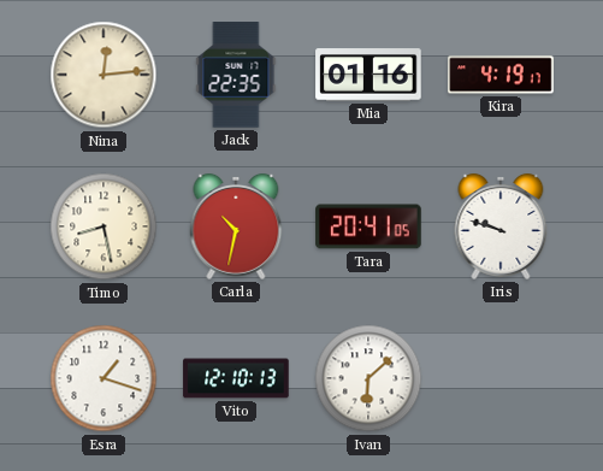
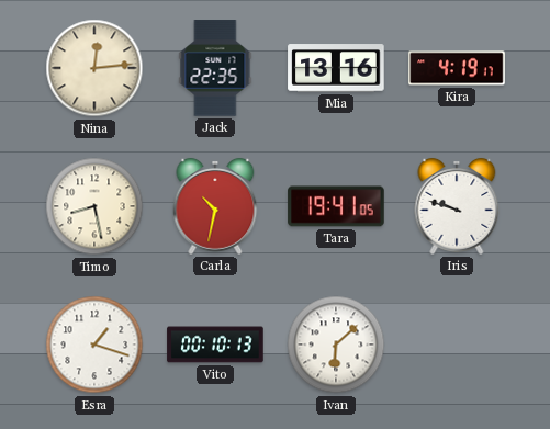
Mia: 01:16 -> 13:16 (336, 68)
Tara: 20:41 -> 19:41 (336, 206)
Vito: 12:10 -> 00:10 (215, 345)
